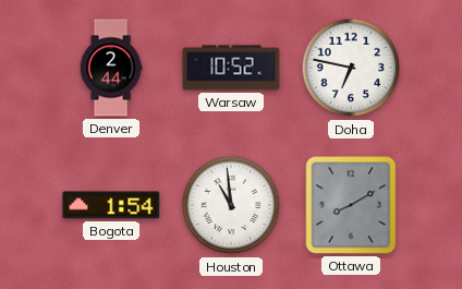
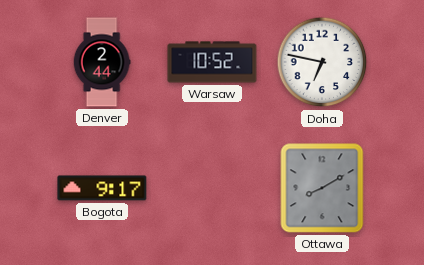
Bogota: 1:54 -> 9:17 (102, 188)
Houston: 10:59 -> none (231, 205)
